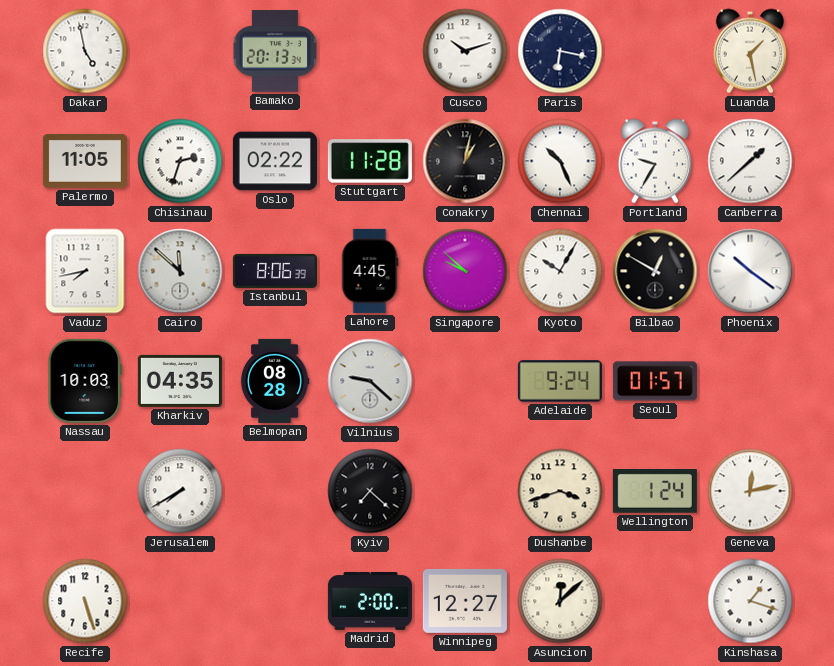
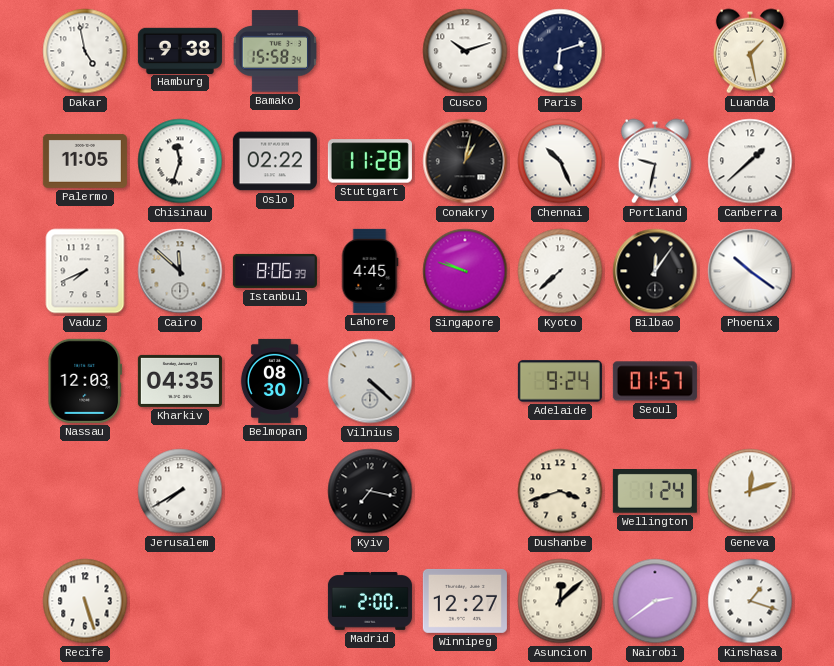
Hamburg: none -> 9:38 (180, 50)
Bamako: 20:13 -> 15:58 (274, 51)
Paris: 6:17 -> 6:12 (560, 51)
Chisinau: 2:33 -> 11:33 (180, 161)
Portland: 9:35 -> 9:32 (655, 161)
Vaduz: 7:43 -> 7:41 (85, 271)
Singapore: 9:52 -> 9:48 (465, 271)
Kyoto: 10:05 -> 7:38 (560, 271)
Bilbao: 12:50 -> 12:06 (655, 271)
Nassau: 10:03 -> 12:03 (85, 381)
Belmopan: 08:28 -> 08:30 (275, 381)
Vilnius: 9:22 -> 4:22 (370, 381)
Kyiv: 7:22 -> 7:17 (370, 491)
Geneva: 12:13 -> 12:12 (750, 491)
Nairobi: none -> 2:39 (655, 601)
